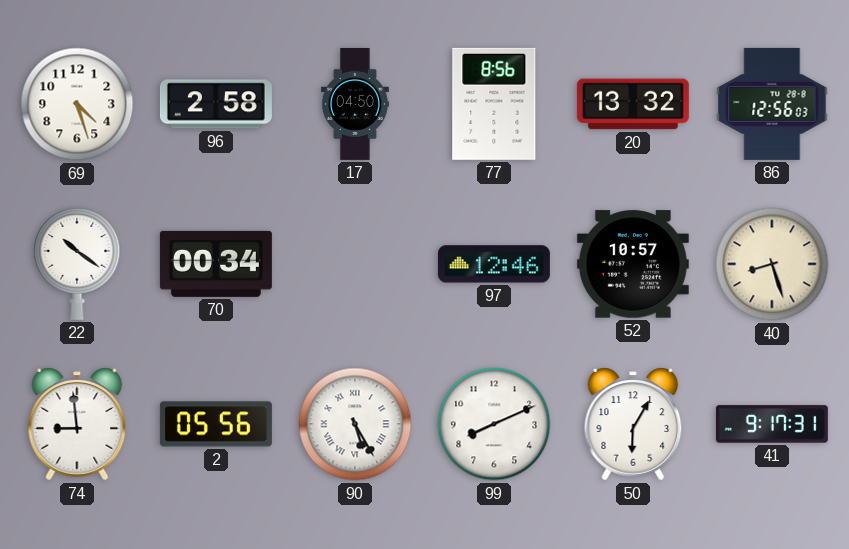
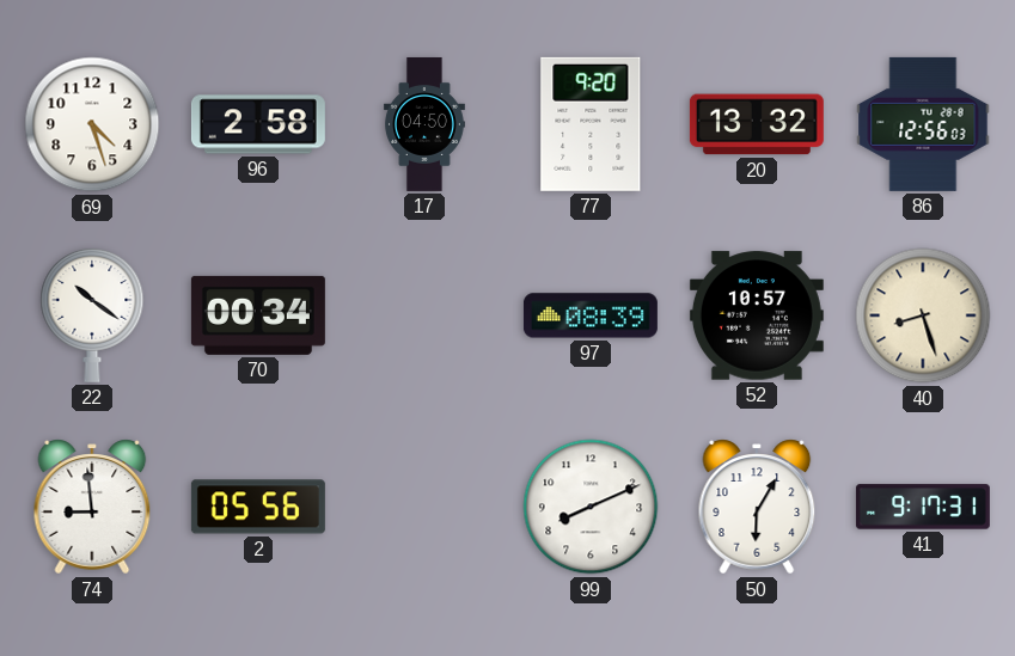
77: 8:56 -> 9:20 (591, 124)
97: 12:46 -> 08:39 (591, 315)
90: 5:25 -> none (355, 424)
